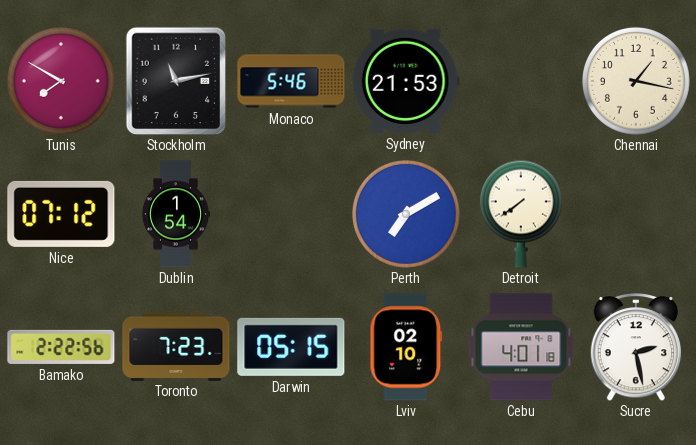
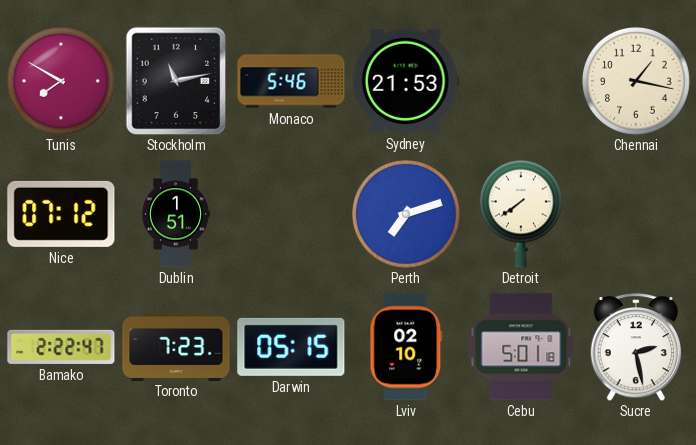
Dublin: 1:54 -> 1:51 (176, 214)
Perth: 7:10 -> 7:12 (406, 214)
Bamako: 2:22:56 -> 2:22:47 (61, 347)
Cebu: 4:01 -> 5:01 (521, 347)
